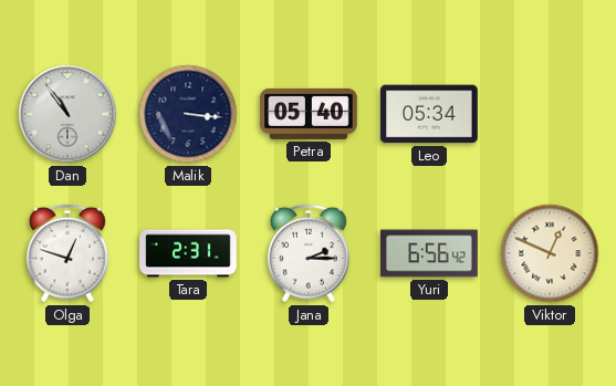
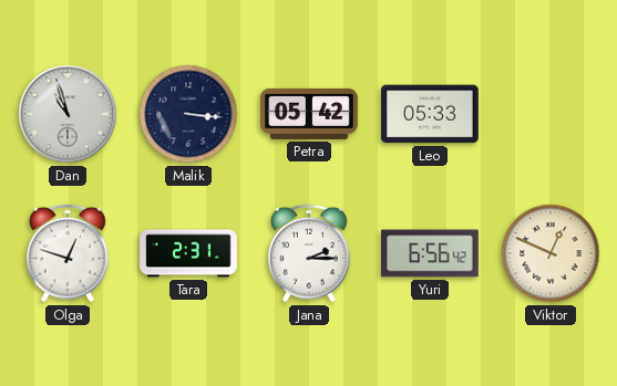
Dan: 10:54 -> 10:57 (68, 114)
Petra: 05:40 -> 05:42 (309, 114)
Leo: 05:34 -> 05:33 (430, 114)
